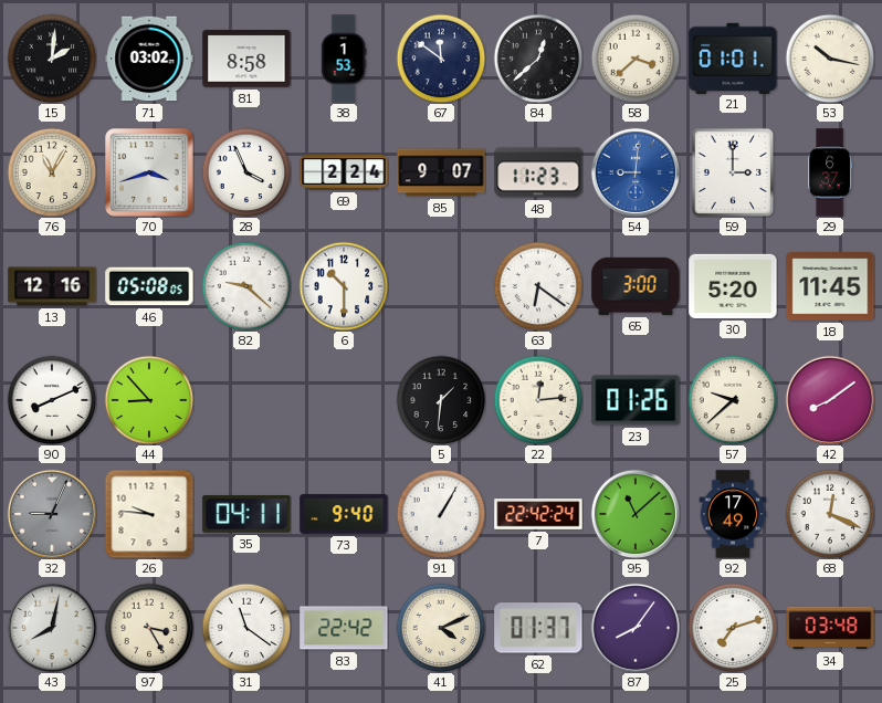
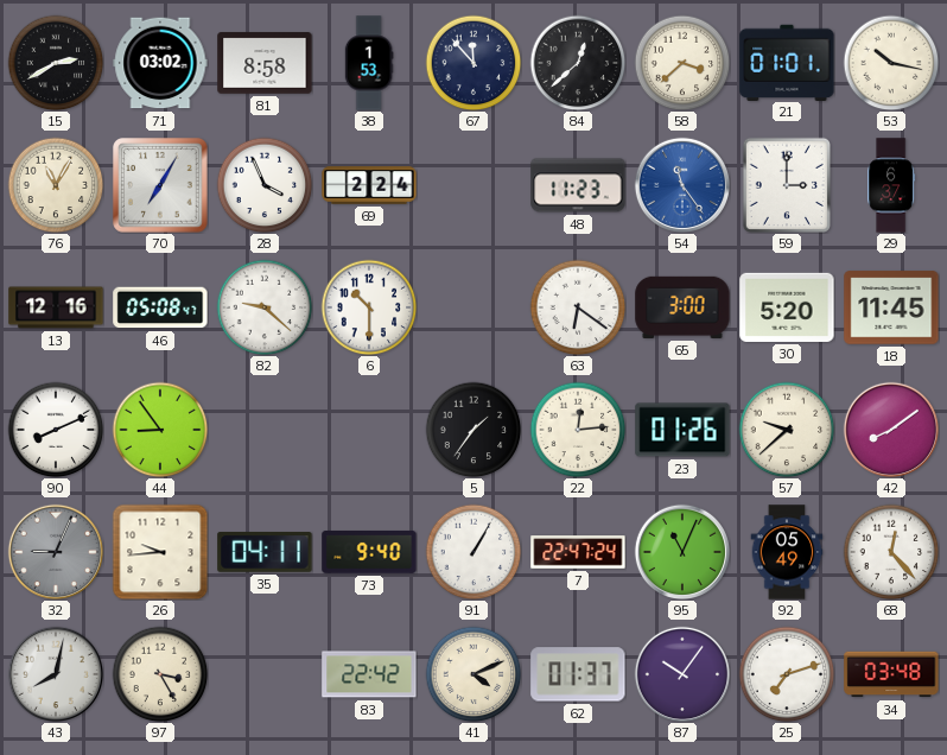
15: 2:01 -> 2:40 (56, 63)
67: 11:51 -> 11:53 (474, 63)
70: 3:42 -> 7:05 (160, 185)
85: 9:07 -> none (441, 172)
54: 9:01 -> 11:24 (681, 184)
46: 05:08:05 -> 05:08:47 (160, 307)
44: 8:53 -> 8:54 (160, 430)
5: 1:31 -> 1:36 (474, 430)
26: 9:46 -> 9:44 (160, 552)
7: 22:42 -> 22:47 (578, 552)
95: 11:08 -> 11:04 (681, 551)
92: 17:49 -> 05:49 (787, 552)
68: 12:19 -> 12:23 (891, 552)
31: 11:21 -> none (246, 628)
87: 8:06 -> 10:06 (681, 673)
